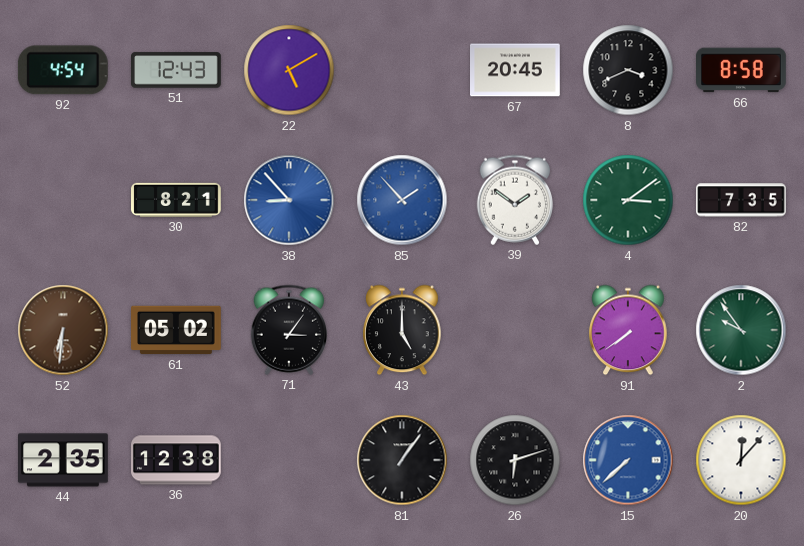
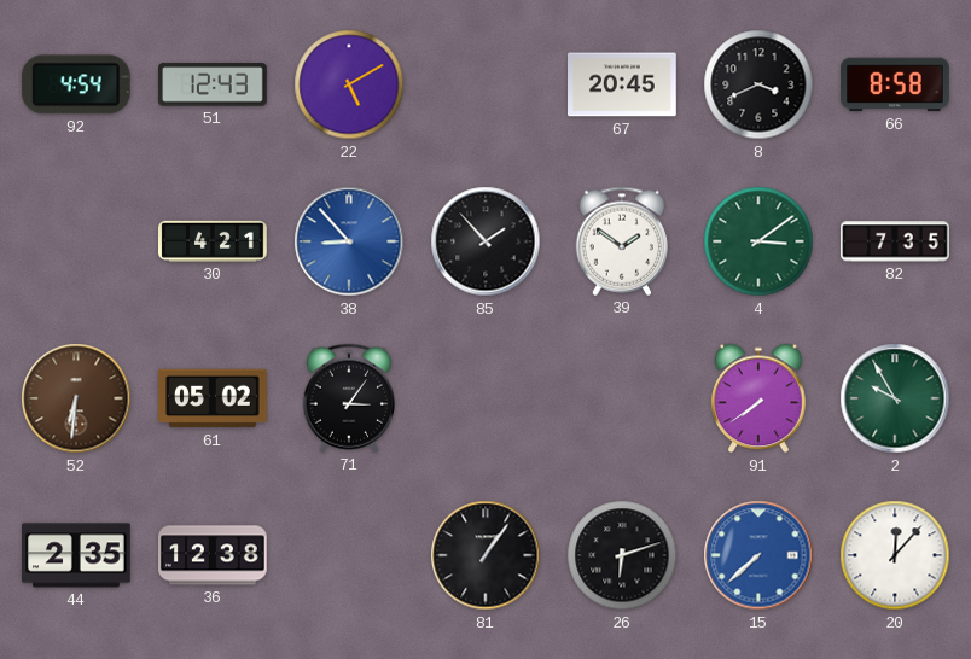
30: 8:21 -> 4:21 (214, 241)
85 dial: blue -> black (485, 241)
43: 5:00 -> none (402, 330)
2: 9:54 -> 9:55 (895, 398)
